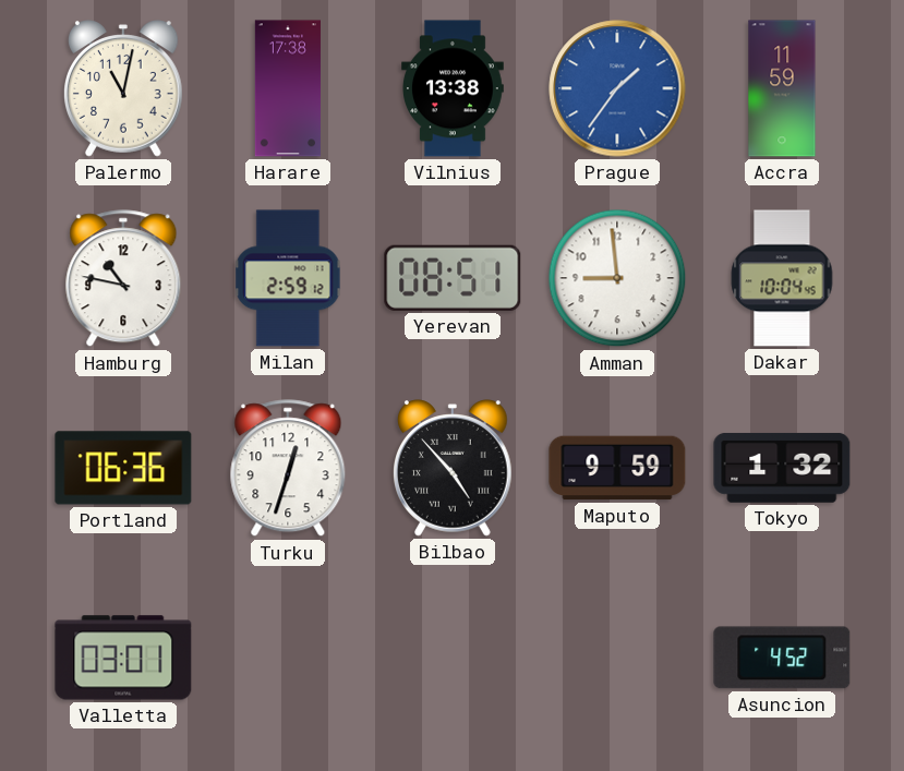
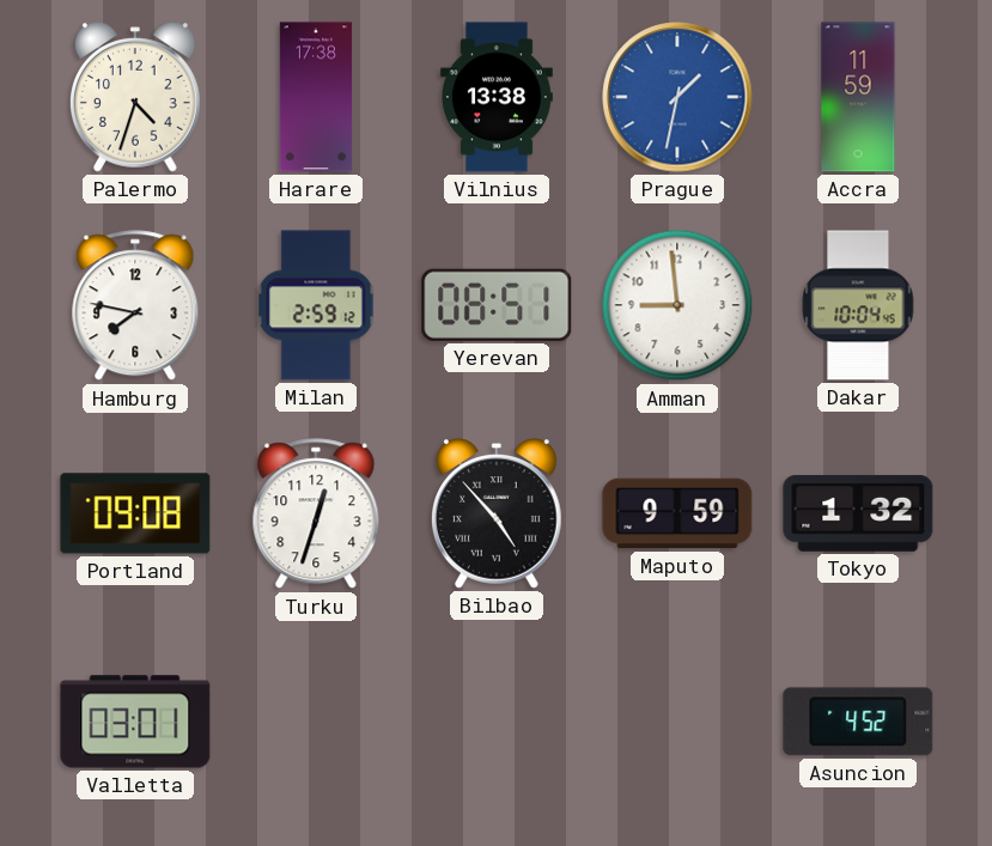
Palermo: 11:02 -> 4:33 (136, 97)
Prague: 1:36 -> 1:32 (677, 97)
Hamburg: 10:47 -> 7:47 (135, 306)
Portland: 06:36 -> 09:08 (135, 513)
